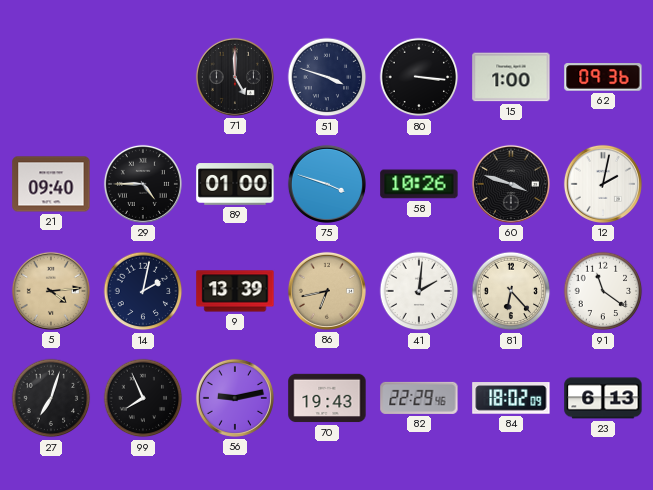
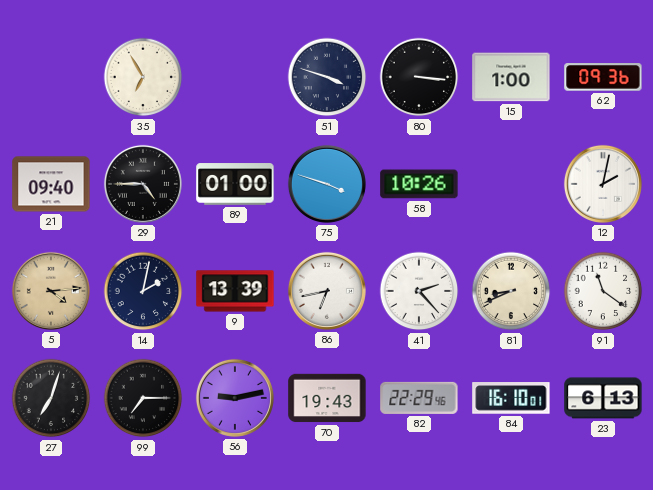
35: none -> 6:55 (143, 77)
71: 5:00 -> none (235, 77)
60: 3:48 -> none (511, 184)
86 dial: champagne -> white (327, 291)
41: 2:01 -> 2:23 (419, 291)
81: 6:23 -> 8:41 (511, 291)
99: 7:56 -> 7:15 (143, 398)
84: 18:02 -> 16:10 (511, 398)
